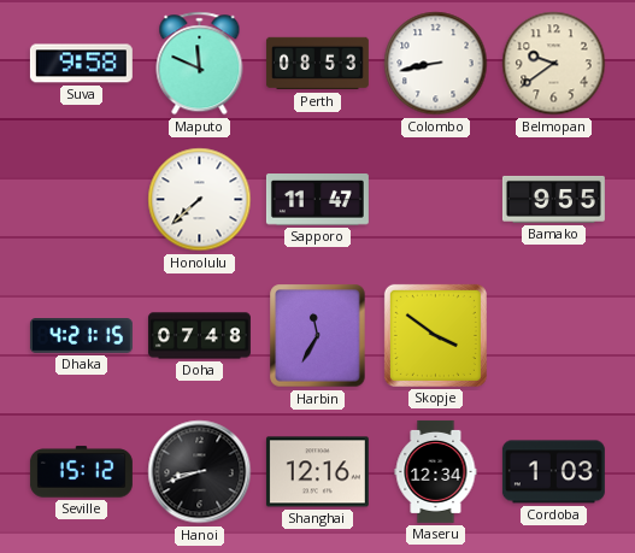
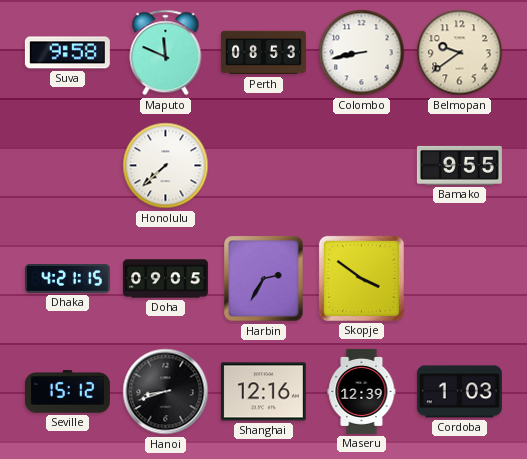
Sapporo: 11:47 -> none (317, 200)
Doha: 07:48 -> 09:05 (165, 279)
Harbin: 11:35 -> 2:35 (264, 279)
Maseru: 12:34 -> 12:39 (362, 391)
